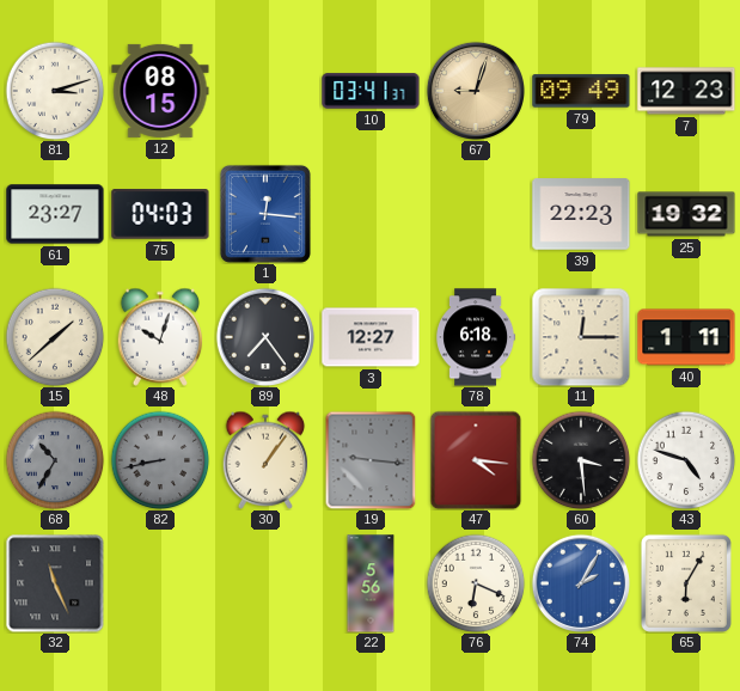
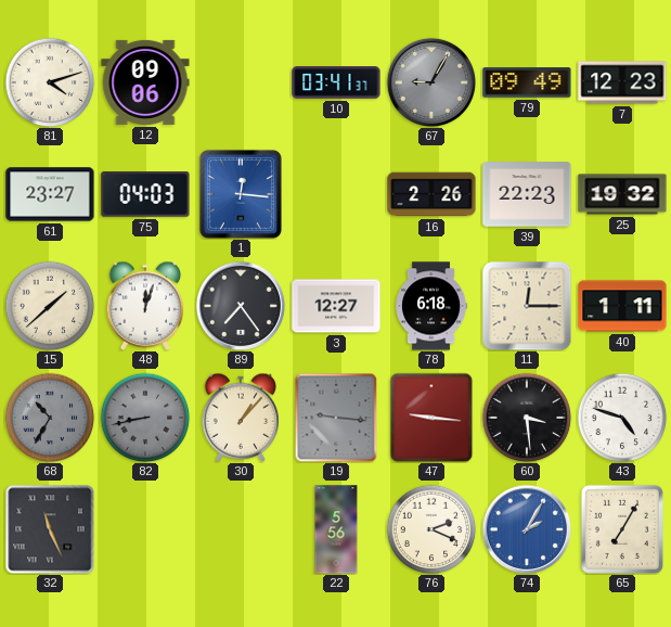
81: 3:12 -> 4:12 (50, 82)
12: 08:15 -> 09:06 (145, 82)
67: 9:03 -> 9:05 (430, 81)
67 dial: champagne -> grey (430, 81)
16: none -> 2:26 (431, 194)
48: 10:03 -> 12:03 (145, 306)
30: 1:06 -> 1:07 (241, 418)
47: 4:16 -> 9:16 (431, 418)
76: 6:19 -> 2:19 (431, 529)
65: 6:05 -> 7:05 (622, 529)
